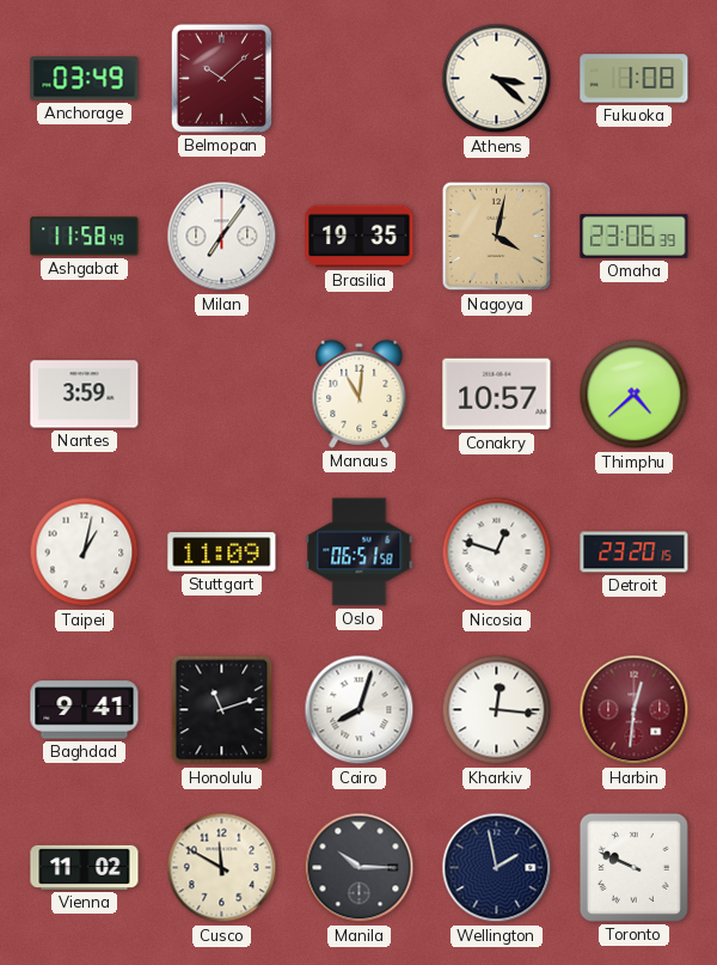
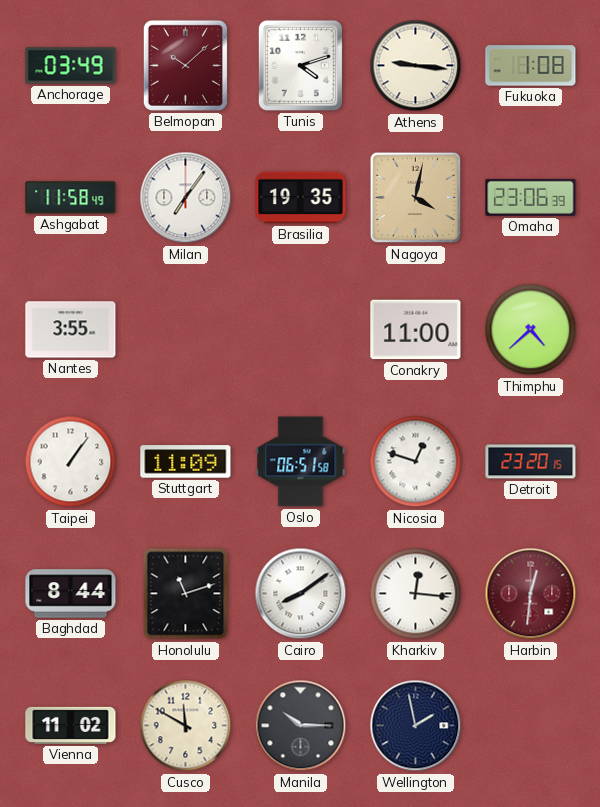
Tunis: none -> 4:12 (300, 65)
Athens: 3:22 -> 9:16 (416, 66)
Nantes: 3:59 -> 3:55 (71, 330)
Manaus: 11:01 -> none (360, 393)
Conakry: 10:57 -> 11:00 (416, 330)
Taipei: 1:02 -> 1:06 (71, 462)
Baghdad: 9:41 -> 8:44 (71, 594)
Cairo: 8:03 -> 8:09 (301, 594)
Toronto: 9:49 -> none (633, 867)
